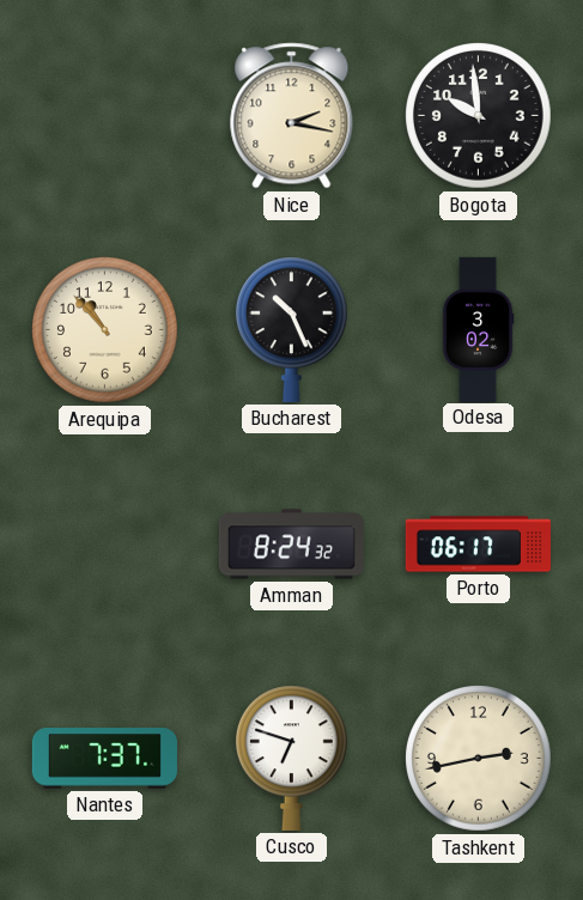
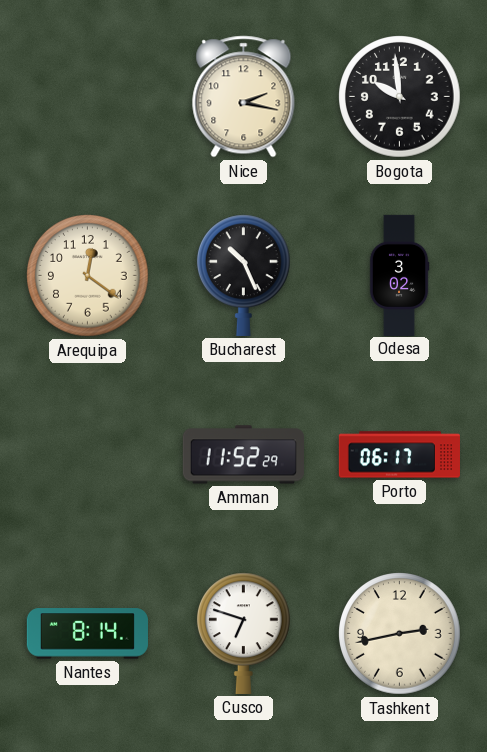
Arequipa: 10:53 -> 12:21 (88, 276)
Amman: 8:24 -> 11:52 (243, 455)
Nantes: 7:37 -> 8:14 (87, 634)
